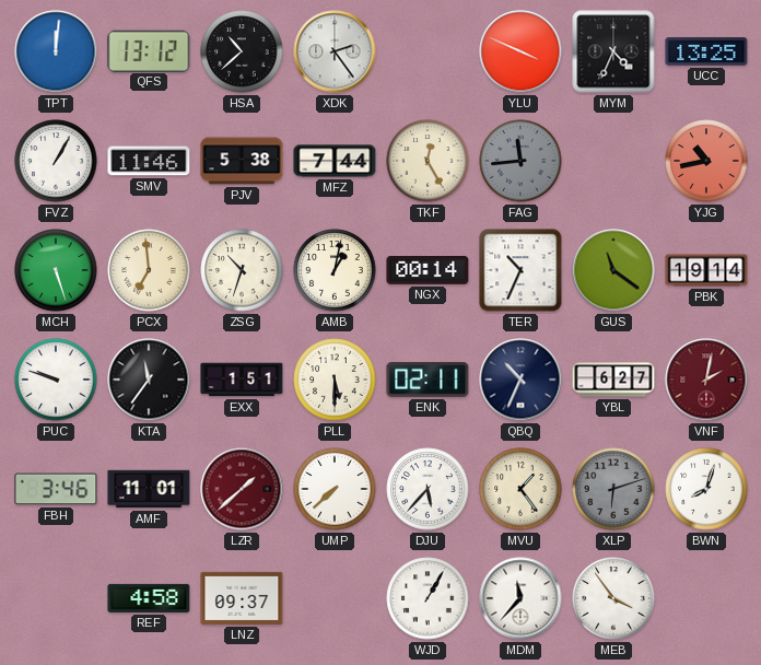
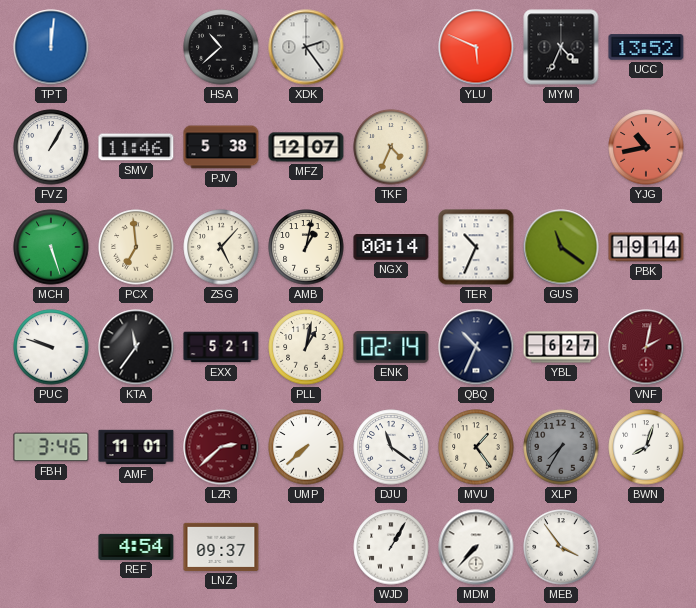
QFS: 13:12 -> none (149, 50)
YLU: 3:49 -> 5:49 (476, 47)
UCC: 13:25 -> 13:52 (646, 47)
MFZ: 7:44 -> 12:07 (306, 147)
TKF: 12:25 -> 4:34 (391, 147)
FAG: 11:44 -> none (520, 161)
ZSG: 10:33 -> 5:07 (221, 247)
EXX: 1:51 -> 5:21 (221, 347)
PLL: 5:30 -> 1:02 (306, 347)
ENK: 02:11 -> 02:14 (391, 347)
LZR: 1:38 -> 2:38 (221, 447)
DJU: 5:37 -> 11:21 (391, 447)
XLP: 6:12 -> 7:35 (561, 447)
REF: 4:58 -> 4:54 (136, 547)
MDM: 11:37 -> 7:37 (476, 547)
